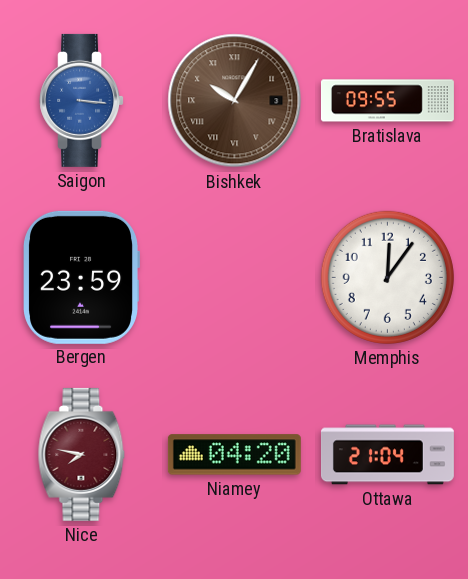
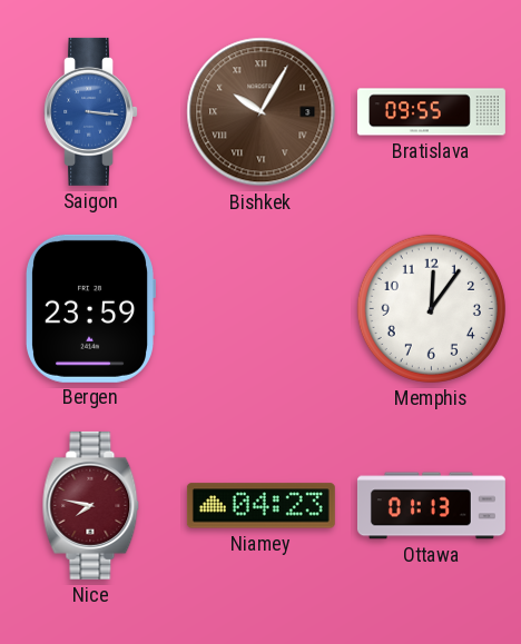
Niamey: 04:20 -> 04:23 (260, 506)
Ottawa: 21:04 -> 01:13 (431, 506)
